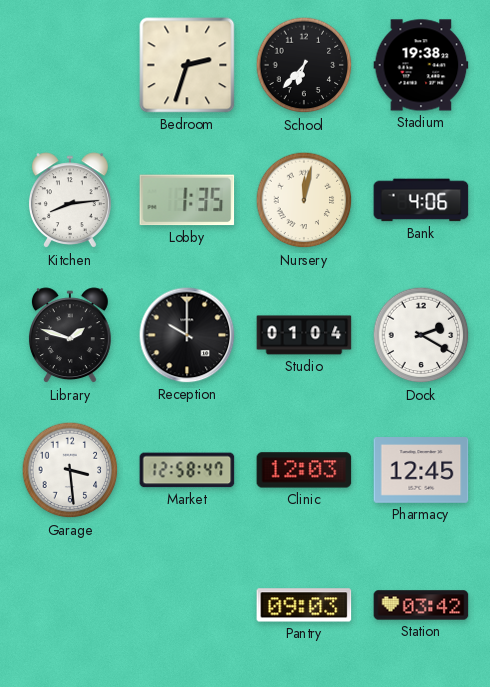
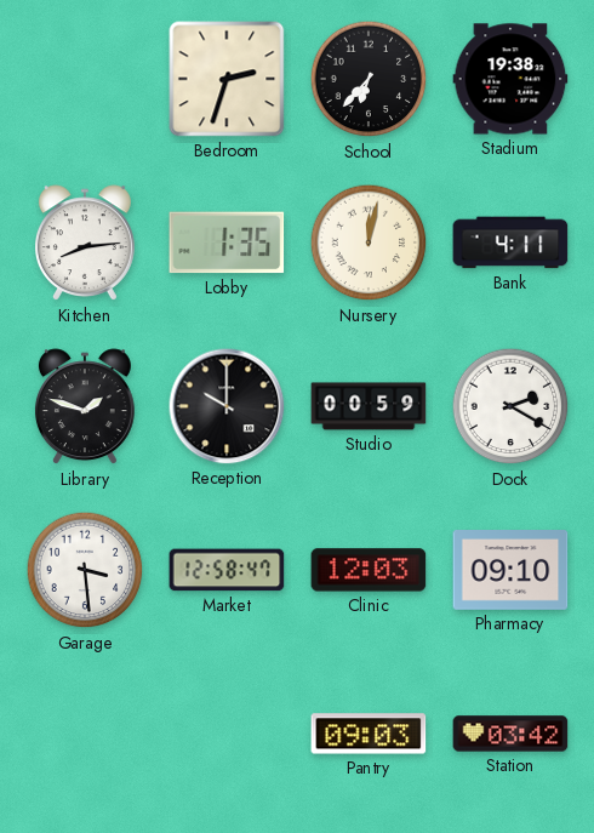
Bank: 4:06 -> 4:11 (510, 243)
Studio: 01:04 -> 00:59 (369, 406)
Pharmacy: 12:45 -> 09:10 (510, 571)
